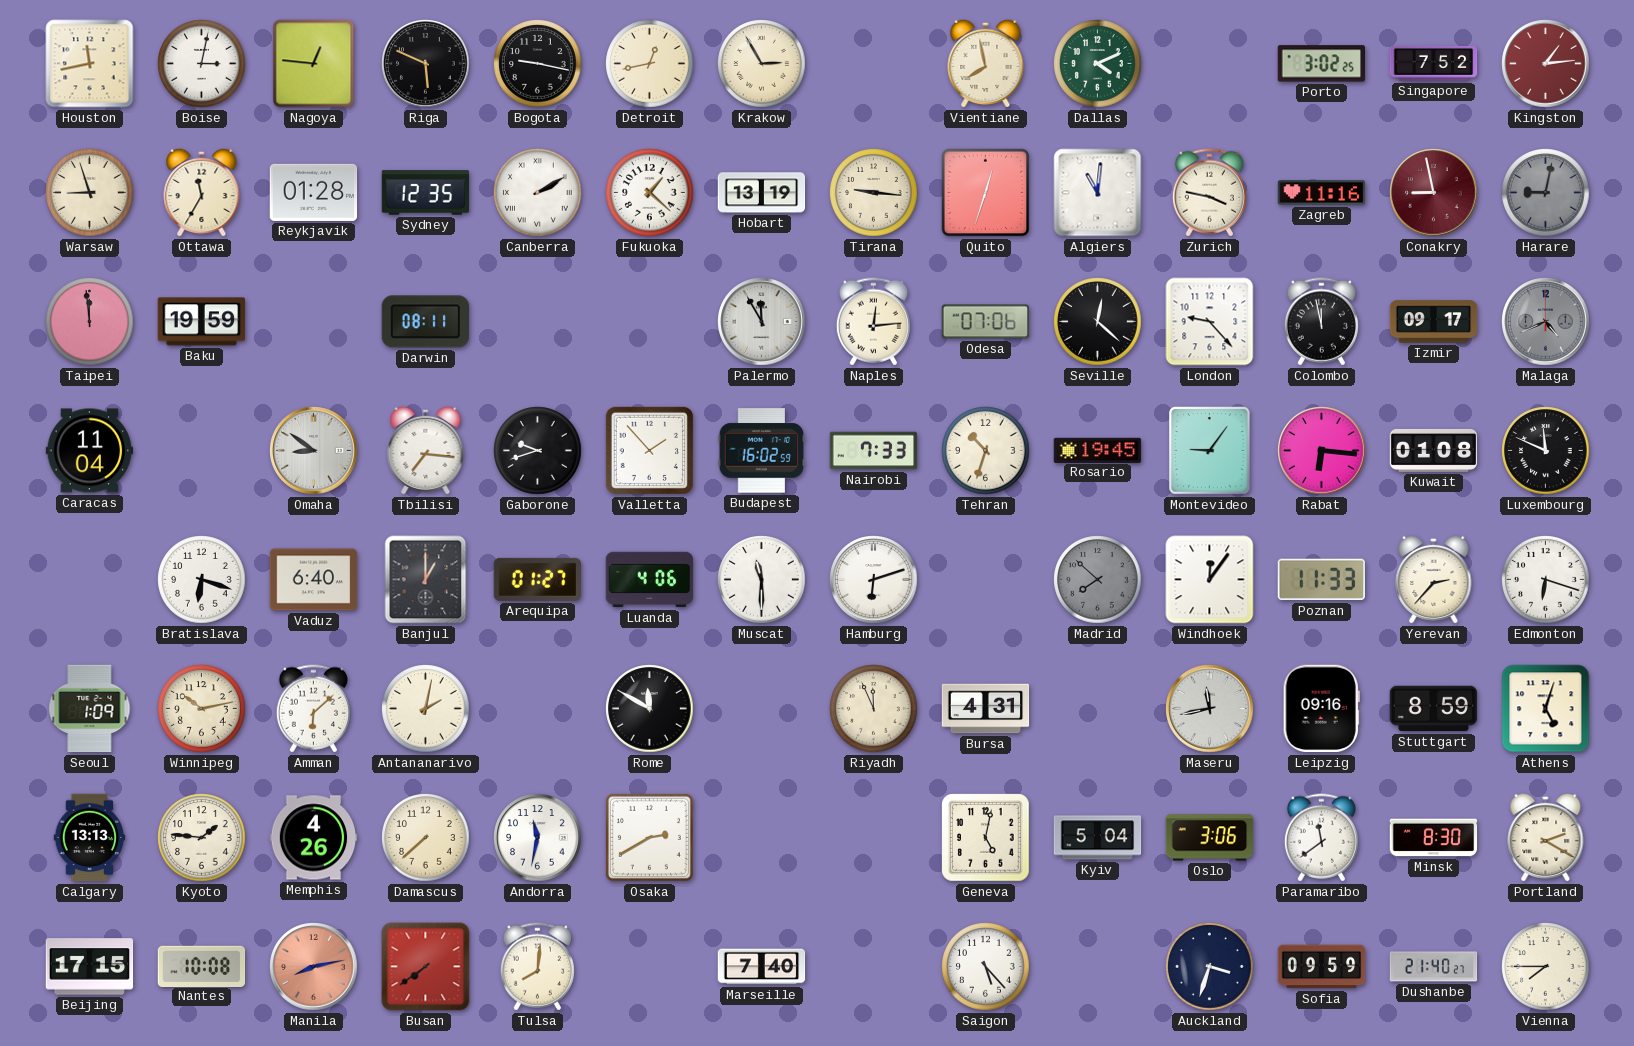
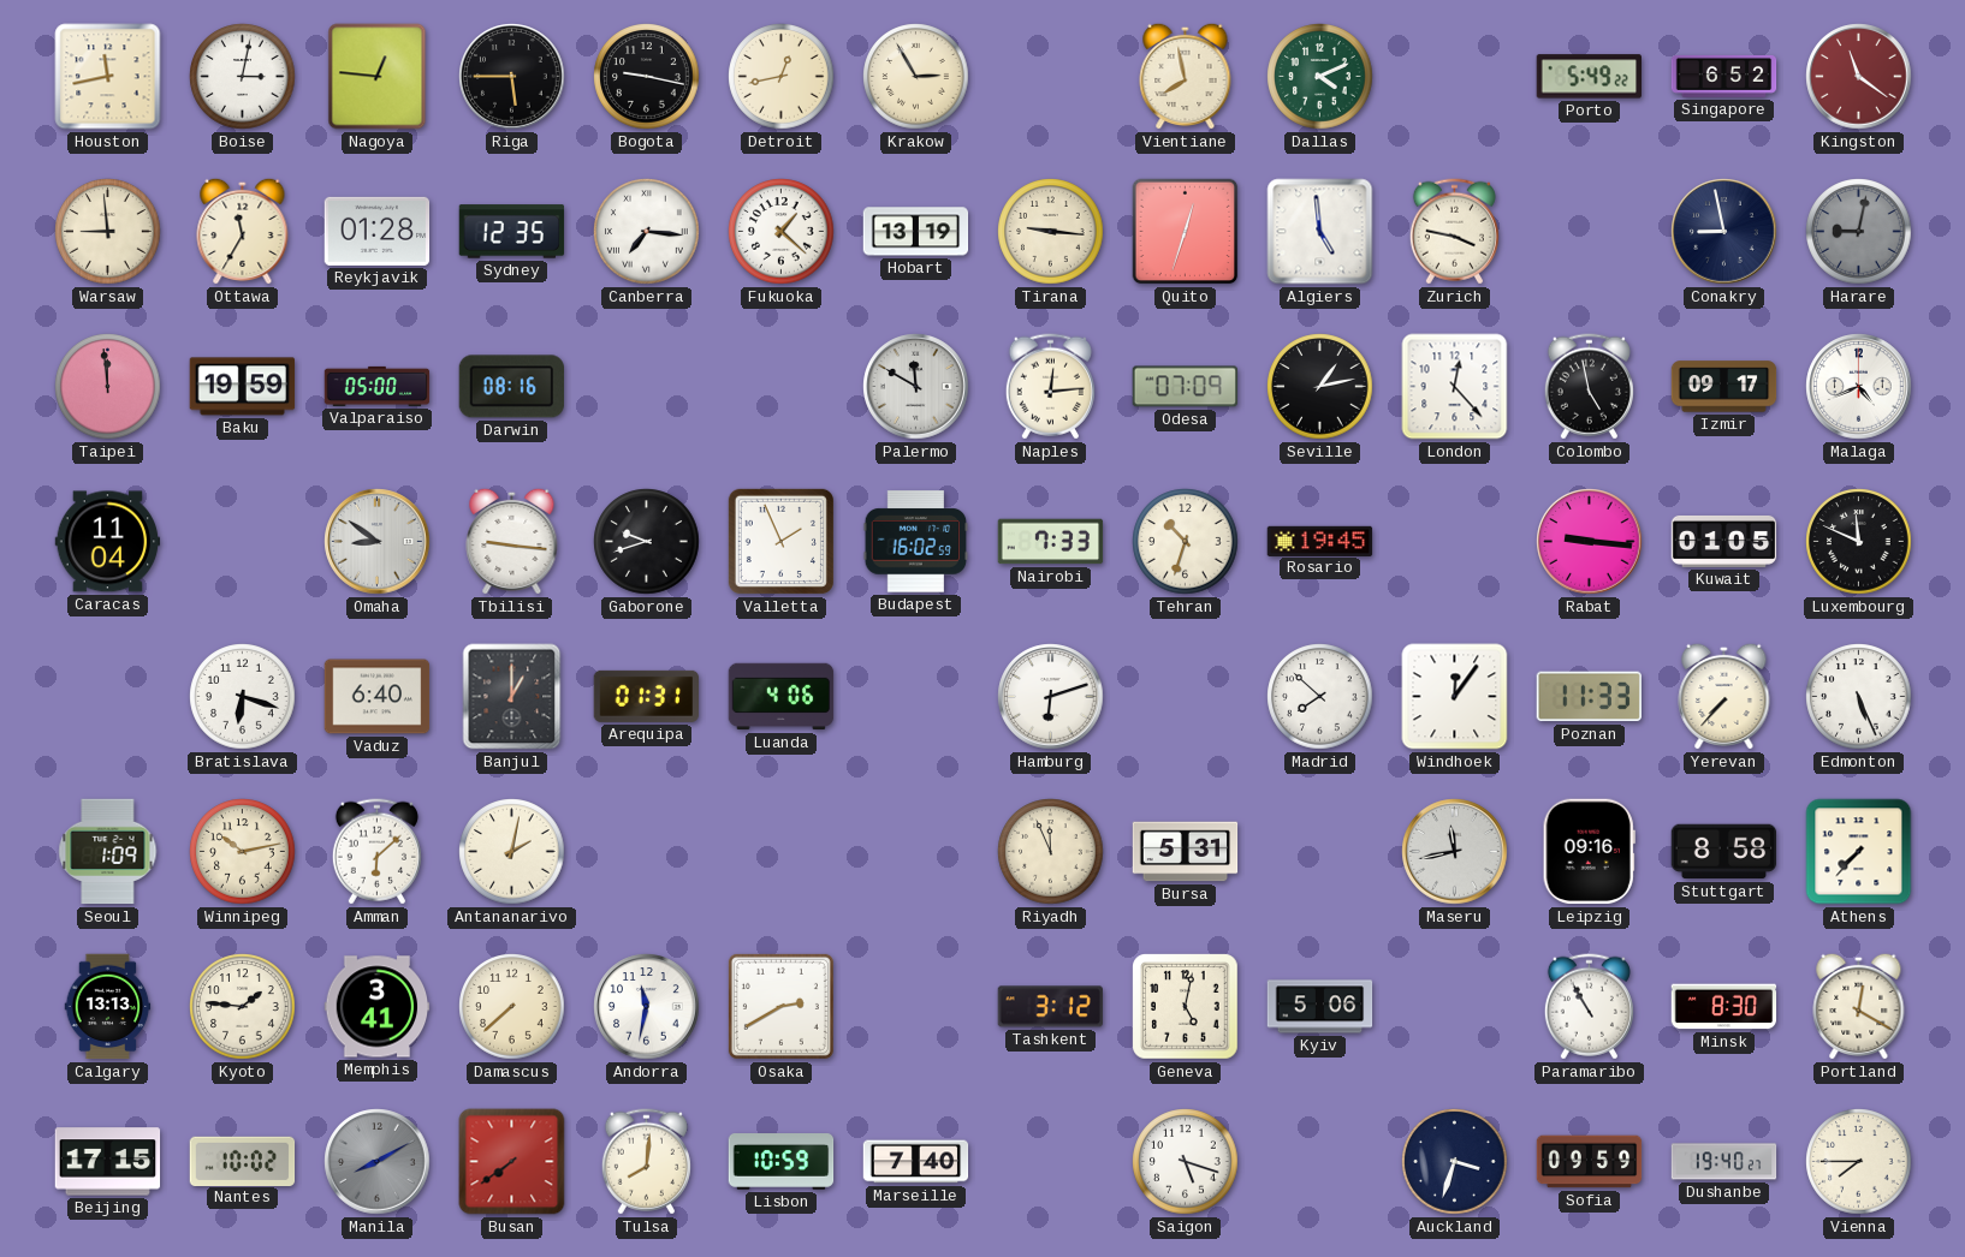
Riga: 5:49 -> 5:45 (512, 77)
Porto: 3:02 -> 5:49 (1589, 77)
Singapore: 7:52 -> 6:52 (1724, 76)
Kingston: 1:14 -> 11:21 (1859, 77)
Warsaw: 8:57 -> 8:59 (108, 232)
Canberra: 2:10 -> 7:16 (647, 232)
Algiers: 11:01 -> 4:59 (1320, 232)
Zagreb: 11:16 -> none (1322, 193)
Conakry dial: burgundy -> navy (1724, 232)
Valparaiso: none -> 05:00 (378, 386)
Darwin: 08:11 -> 08:16 (511, 387)
Palermo: 11:55 -> 11:50 (916, 387)
Odesa: 07:06 -> 07:09 (1186, 387)
Seville: 12:22 -> 1:13 (1320, 387)
London: 9:23 -> 12:23 (1455, 387)
Colombo: 11:58 -> 4:58 (1589, 387)
Malaga dial: grey -> white (1859, 387)
Tbilisi: 7:16 -> 9:16 (512, 541)
Valletta: 1:53 -> 1:56 (780, 541)
Montevideo: 9:06 -> none (1210, 451)
Rabat: 6:16 -> 9:16 (1590, 542)
Kuwait: 01:08 -> 01:05 (1724, 541)
Arequipa: 01:27 -> 01:31 (647, 696)
Muscat: 11:30 -> none (762, 580)
Madrid dial: grey -> white (1320, 697)
Yerevan: 2:37 -> 7:37 (1724, 696)
Edmonton: 6:18 -> 5:26 (1859, 697)
Rome: 11:50 -> none (650, 709)
Bursa: 4:31 -> 5:31 (1186, 852)
Stuttgart: 8:59 -> 8:58 (1724, 852)
Athens: 5:03 -> 7:37 (1859, 852)
Memphis: 4:26 -> 3:41 (378, 1007)
Tashkent: none -> 3:12 (1050, 1007)
Kyiv: 5:04 -> 5:06 (1320, 1007)
Oslo: 3:06 -> none (1210, 838)
Paramaribo: 11:39 -> 10:55 (1589, 1007)
Portland: 2:20 -> 12:20 (1859, 1006)
Nantes: 10:08 -> 10:02 (243, 1161)
Manila: 8:13 -> 8:10 (378, 1162)
Manila dial: salmon -> grey (378, 1162)
Lisbon: none -> 10:59 (782, 1162)
Saigon: 5:23 -> 5:18 (1186, 1162)
Dushanbe: 21:40 -> 19:40 (1724, 1162)
